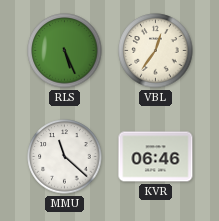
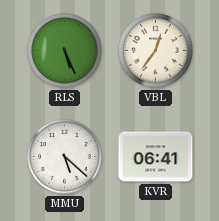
MMU: 11:22 -> 5:22 (65, 157)
KVR: 06:46 -> 06:41 (156, 157)
